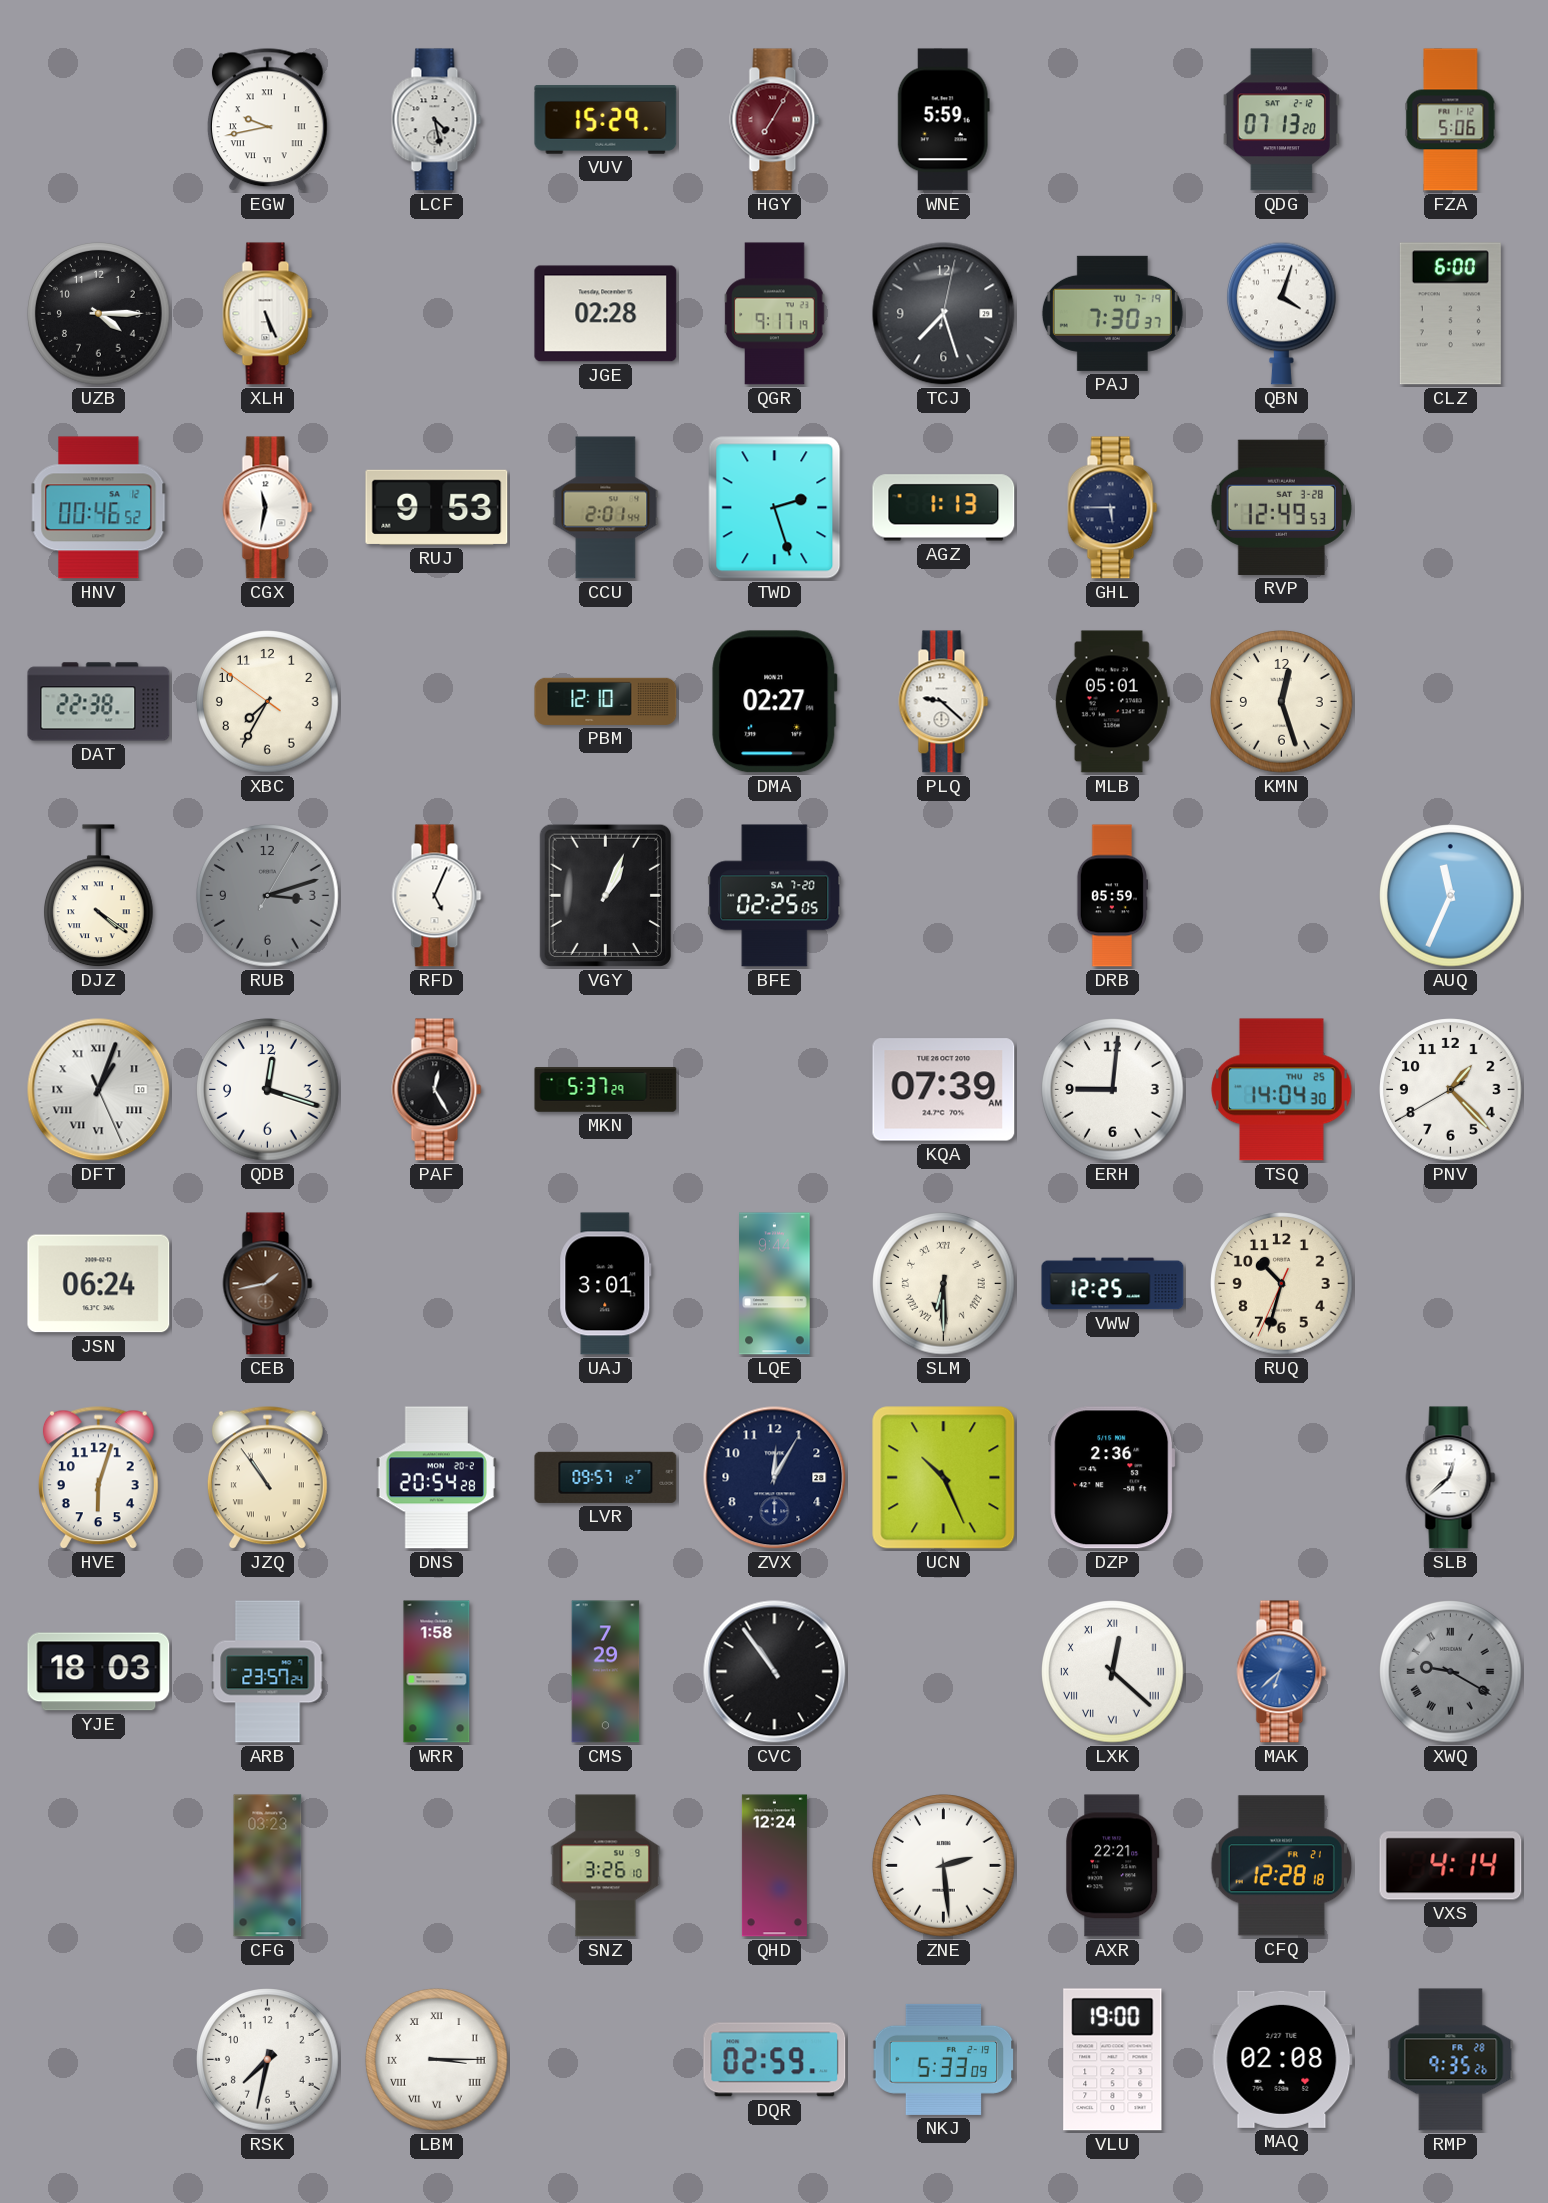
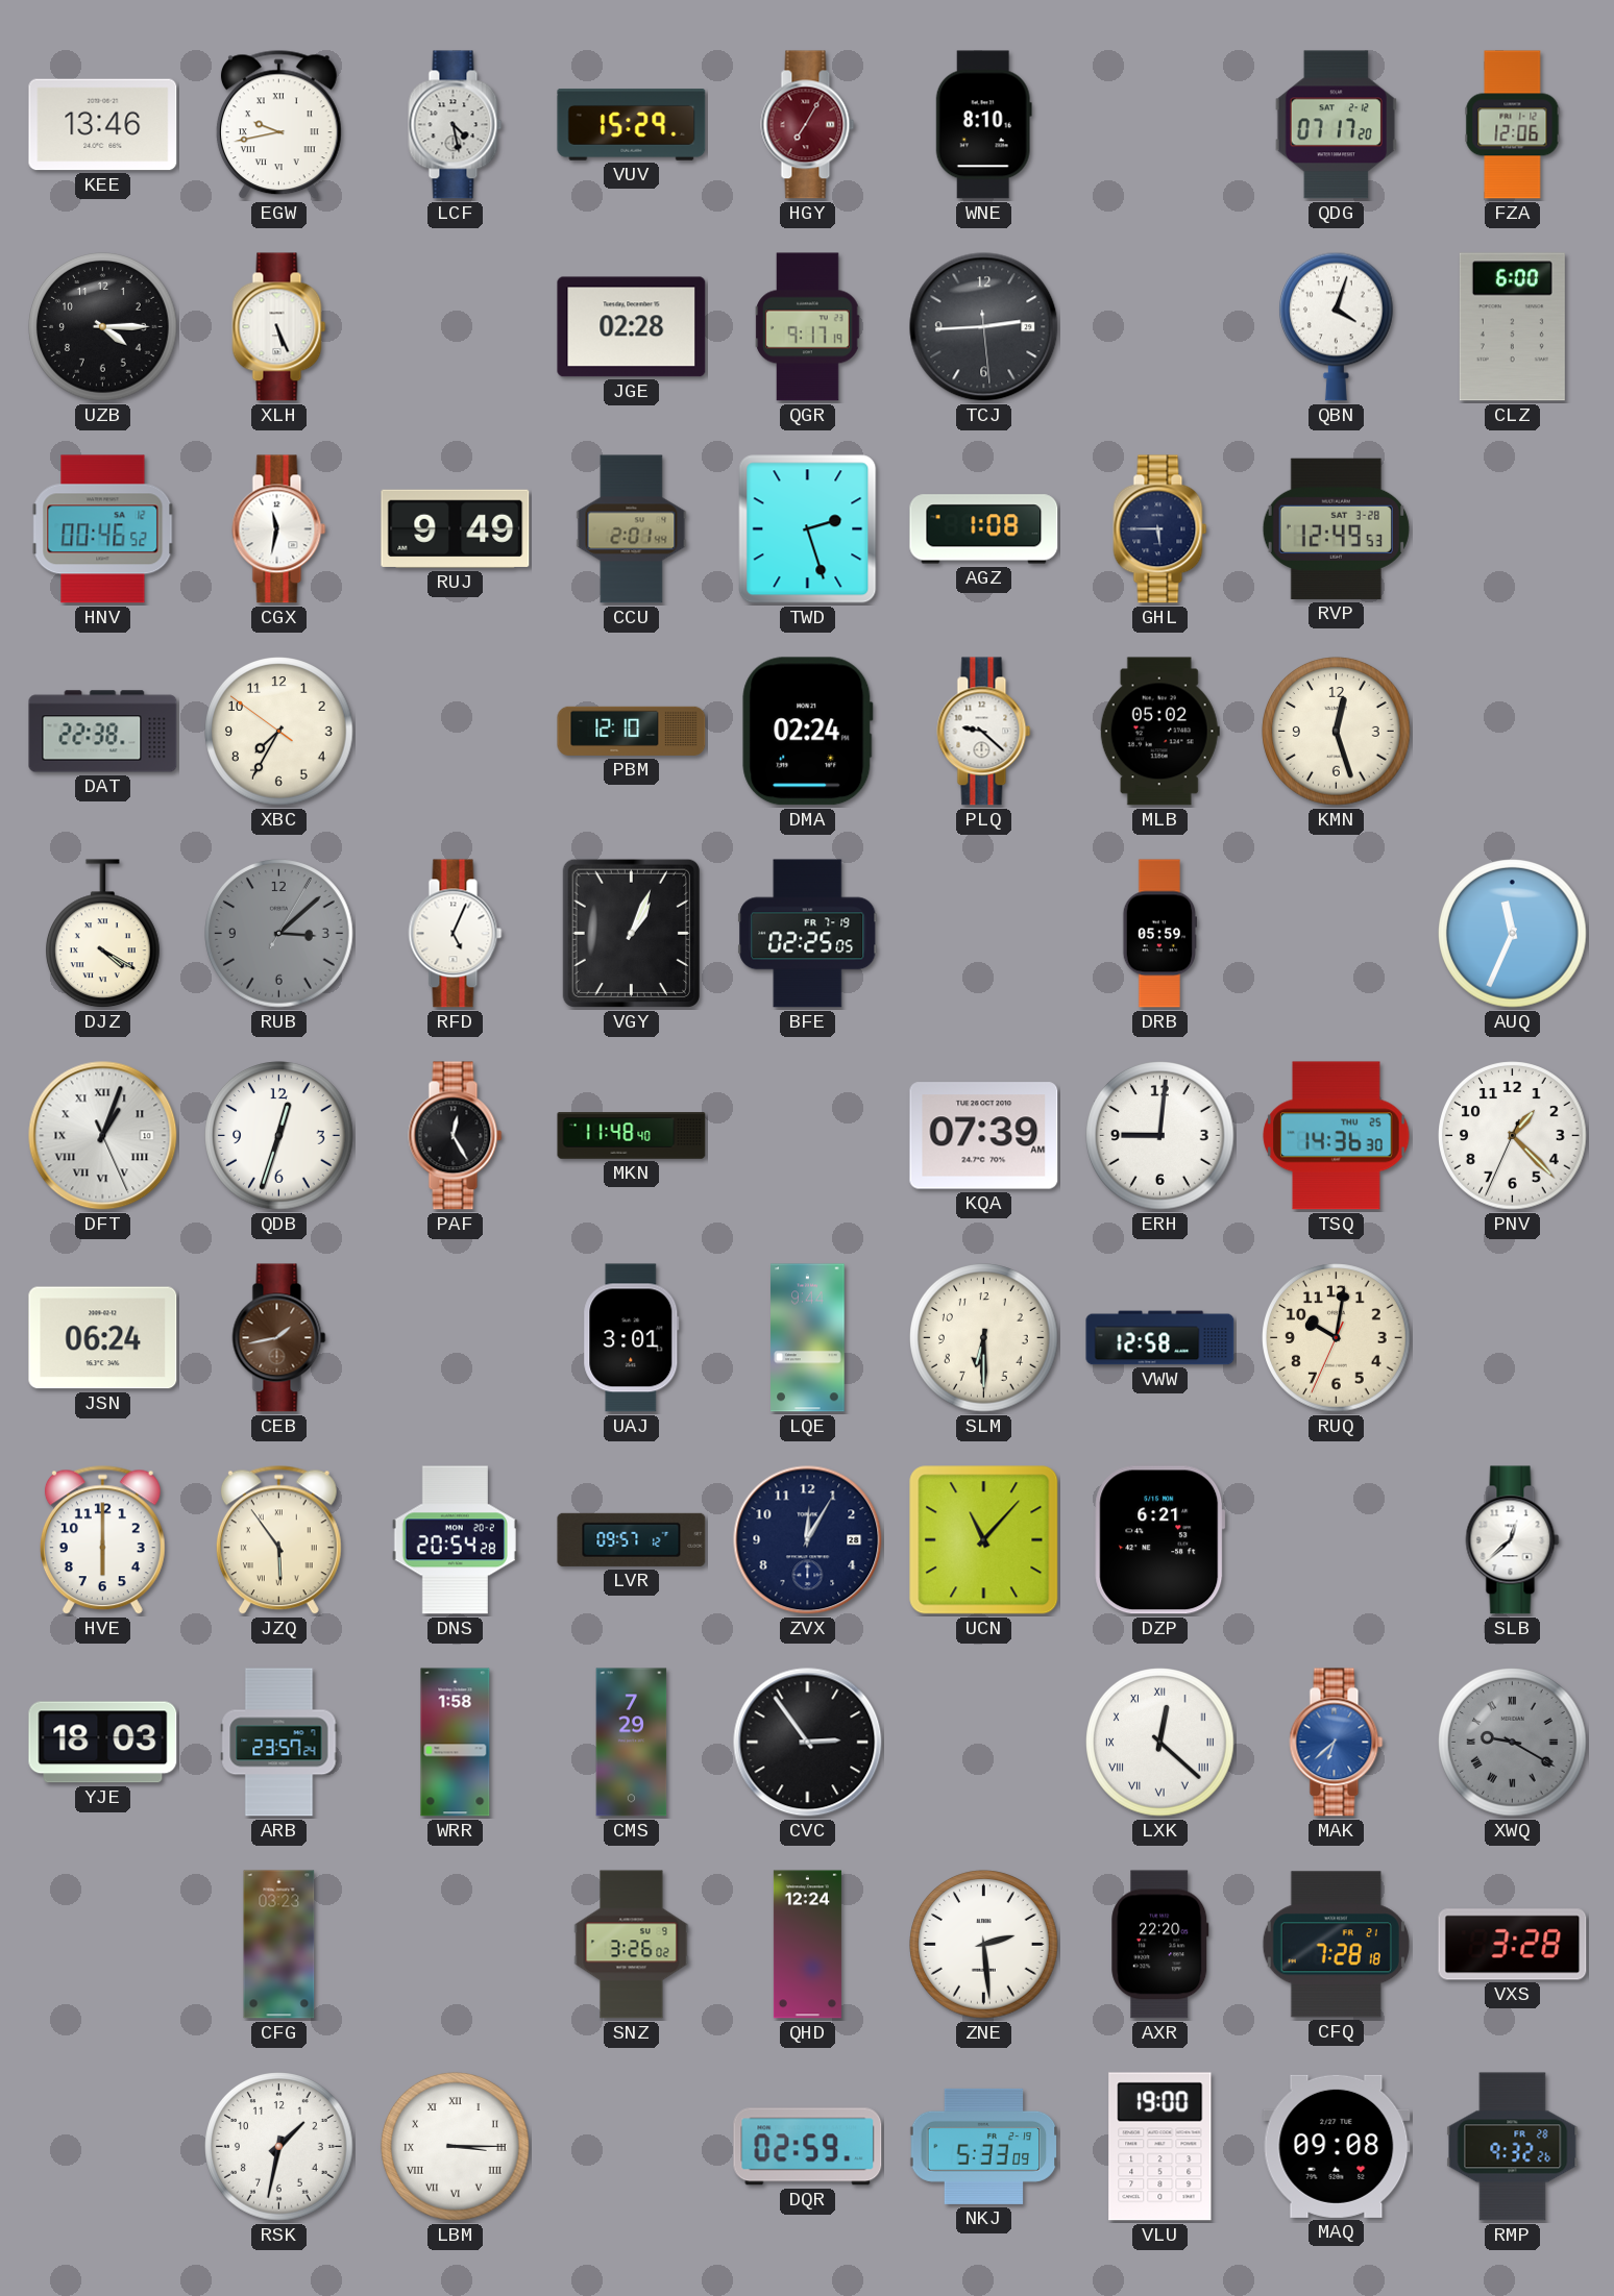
KEE: none -> 13:46 (103, 125)
WNE: 5:59 -> 8:10 (983, 125)
QDG: 07:13 -> 07:17 (1336, 125)
FZA: 5:06 -> 12:06 (1513, 125)
TCJ: 7:27 -> 2:44 (984, 327)
PAJ: 7:30 -> none (1112, 313)
RUJ: 9:53 -> 9:49 (456, 528)
AGZ: 1:13 -> 1:08 (984, 529)
DMA: 02:27 -> 02:24 (808, 732)
MLB: 05:01 -> 05:02 (1159, 732)
DJZ: 4:21 -> 4:20 (103, 934)
RUB: 3:12 -> 3:08 (279, 934)
BFE date: SA 7-20 -> FR 7-19 (808, 934)
QDB: 12:18 -> 12:33 (279, 1136)
MKN: 5:37 -> 11:48 (632, 1136)
TSQ: 14:04 -> 14:36 (1337, 1136)
PNV: 1:22:40 -> 1:22:34 (1513, 1136)
SLM numerals: Roman -> Arabic (984, 1338)
VWW: 12:25 -> 12:58 (1160, 1338)
RUQ: 10:32 -> 10:01 (1337, 1338)
HVE: 6:03 -> 6:00 (102, 1540)
JZQ: 10:54 -> 5:54 (278, 1540)
UCN: 10:26 -> 11:07 (984, 1540)
DZP: 2:36 -> 6:21 (1160, 1540)
CVC: 10:54 -> 2:54 (808, 1743)
SNZ: 3:26:10 -> 3:26:02 (632, 1945)
AXR: 22:21 -> 22:20 (1160, 1945)
CFQ: 12:28 -> 7:28 (1336, 1945)
VXS: 4:14 -> 3:28 (1513, 1945)
RSK: 7:32 -> 1:32 (279, 2147)
MAQ: 02:08 -> 09:08 (1337, 2146)
RMP: 9:35 -> 9:32 (1513, 2147)
